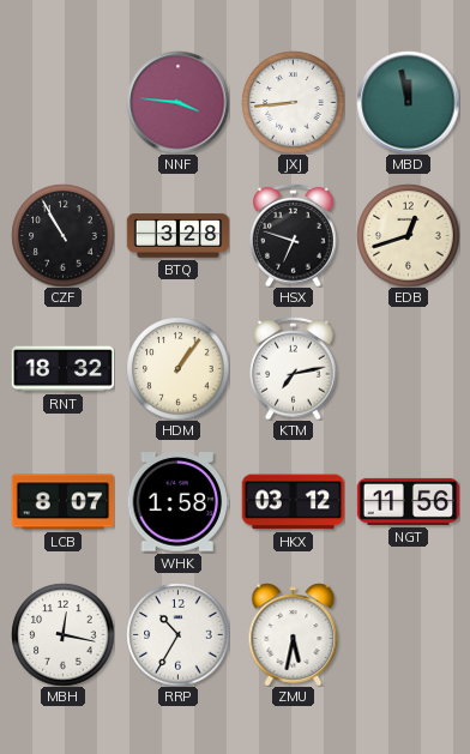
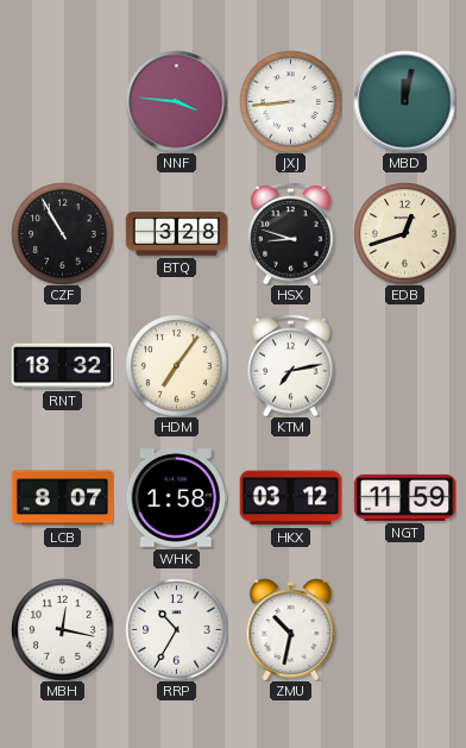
MBD: 11:58 -> 12:02 (404, 101)
HSX: 6:48 -> 8:48 (291, 233)
HDM: 1:06 -> 7:06 (176, 365)
NGT: 11:56 -> 11:59 (404, 497)
ZMU: 5:32 -> 10:32 (291, 629)
